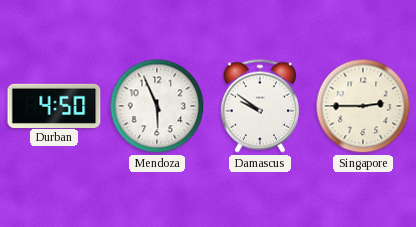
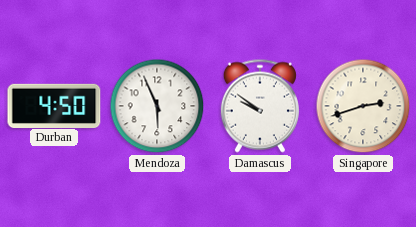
Singapore: 2:45 -> 2:42 (363, 106)
